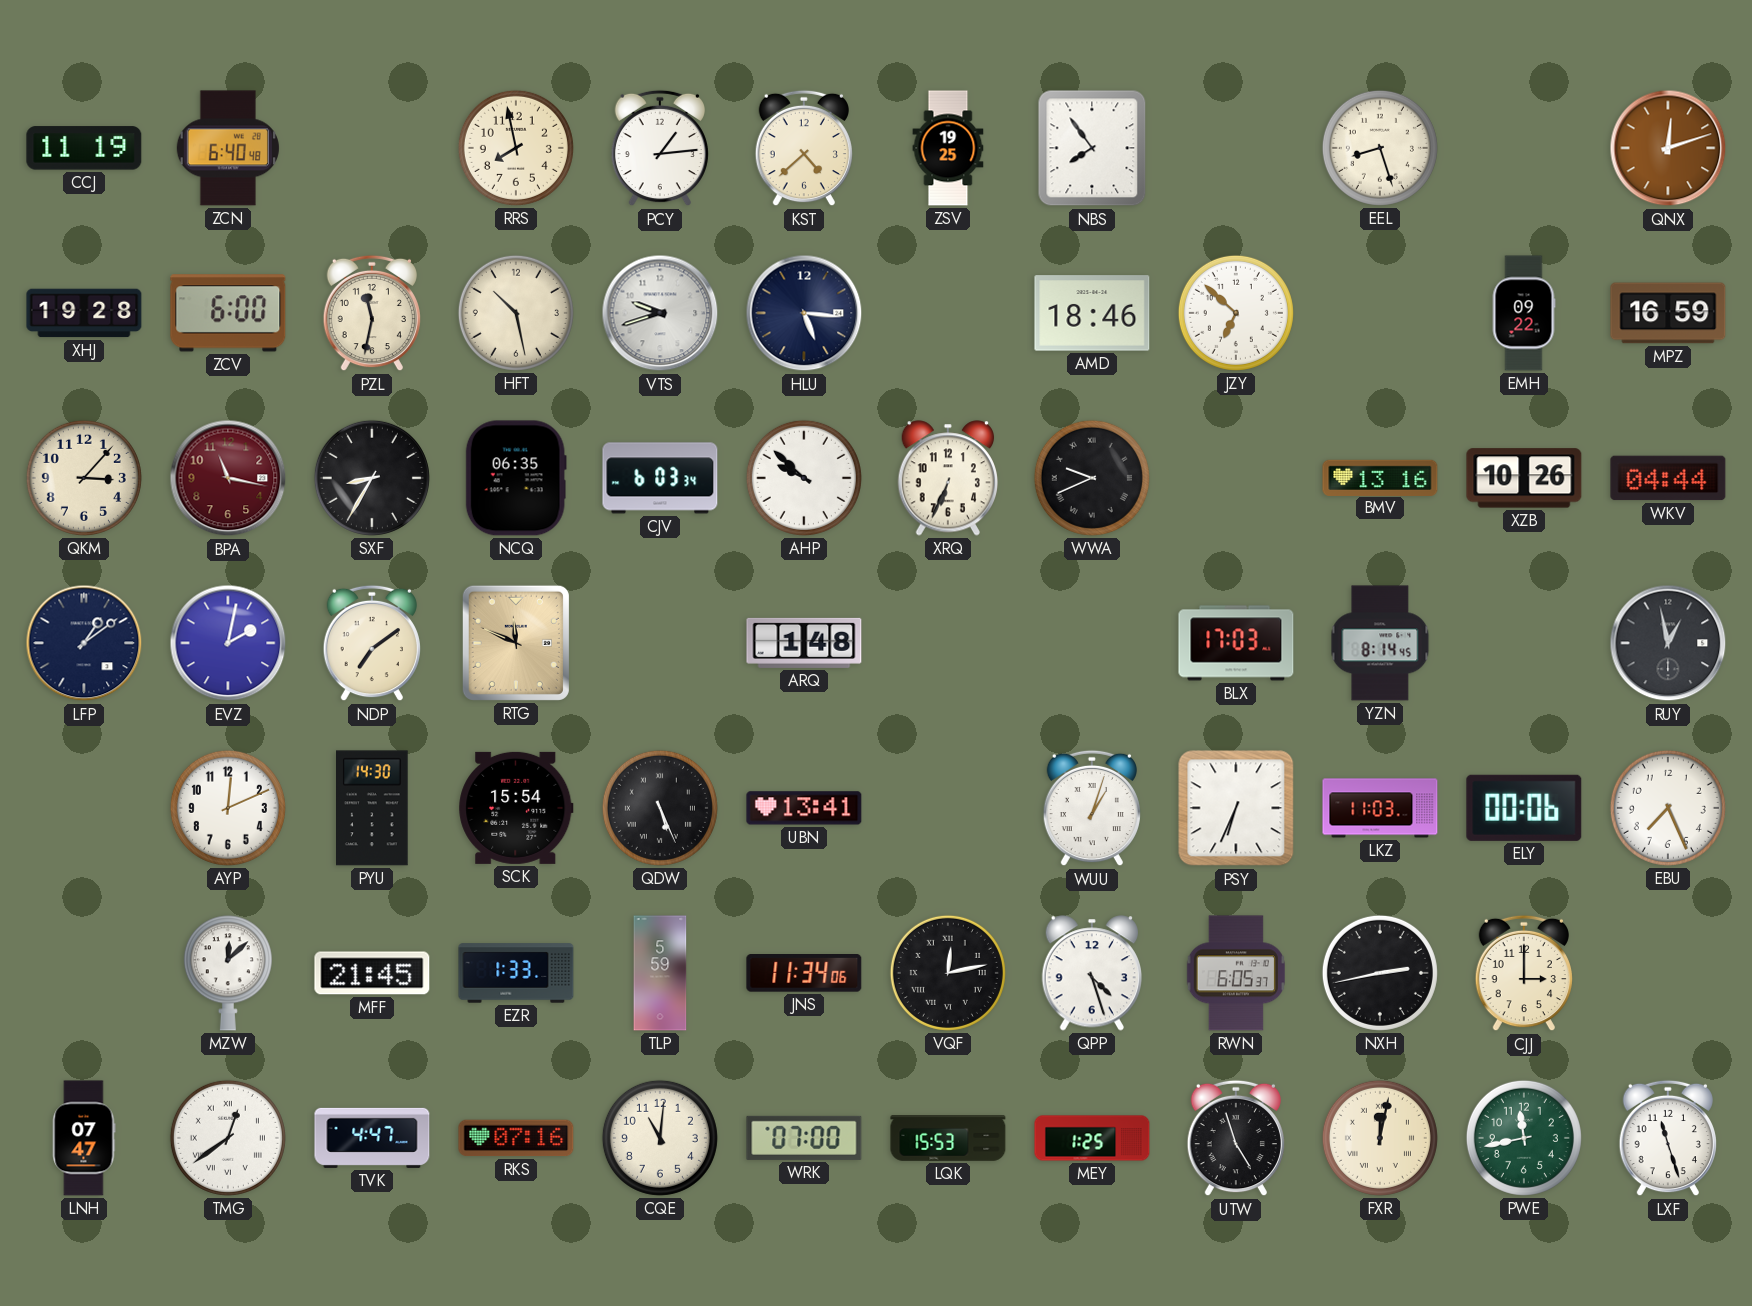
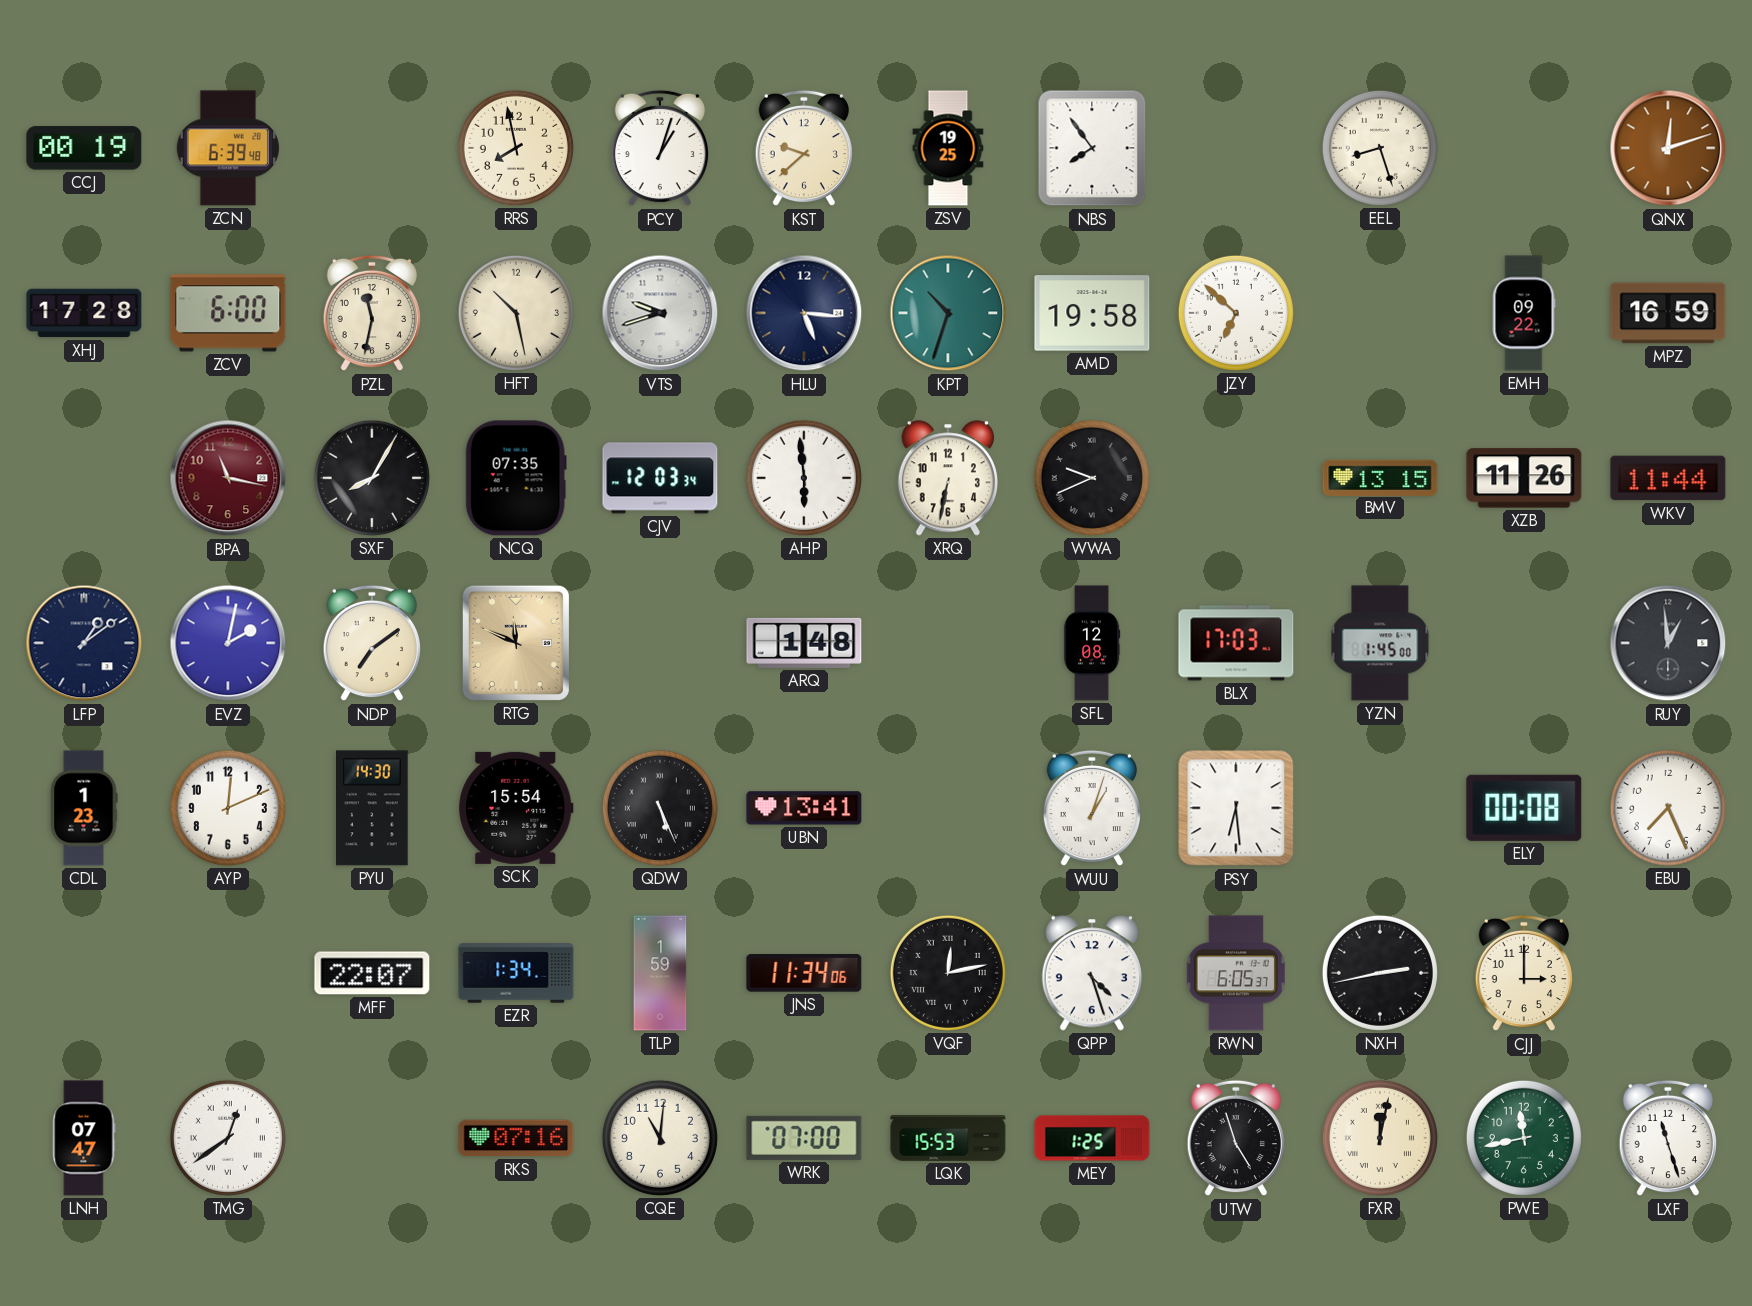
CCJ: 11:19 -> 00:19 (84, 148)
ZCN: 6:40 -> 6:39 (228, 148)
PCY: 1:14 -> 1:03 (660, 148)
KST: 4:38 -> 9:38 (804, 148)
XHJ: 19:28 -> 17:28 (84, 313)
KPT: none -> 10:33 (948, 313)
AMD: 18:46 -> 19:58 (1092, 313)
QKM: 3:07 -> none (84, 478)
SXF: 8:35 -> 8:05 (372, 478)
NCQ: 06:35 -> 07:35 (516, 478)
CJV: 6:03 -> 12:03 (660, 478)
AHP: 9:52 -> 5:59 (804, 478)
XRQ: 6:34 -> 6:32 (947, 478)
BMV: 13:16 -> 13:15 (1380, 477)
XZB: 10:26 -> 11:26 (1524, 478)
WKV: 04:44 -> 11:44 (1668, 478)
SFL: none -> 12:08 (1092, 643)
YZN: 8:14 -> 1:45 (1380, 643)
RUY: 12:58 -> 12:59 (1668, 643)
CDL: none -> 1:23 (84, 808)
PSY: 6:34 -> 6:29 (1236, 808)
LKZ: 11:03 -> none (1380, 808)
ELY: 00:06 -> 00:08 (1524, 808)
MZW: 12:08 -> none (228, 973)
MFF: 21:45 -> 22:07 (372, 973)
EZR: 1:33 -> 1:34 (516, 973)
TLP: 5:59 -> 1:59 (660, 973)
TVK: 4:47 -> none (372, 1138)
